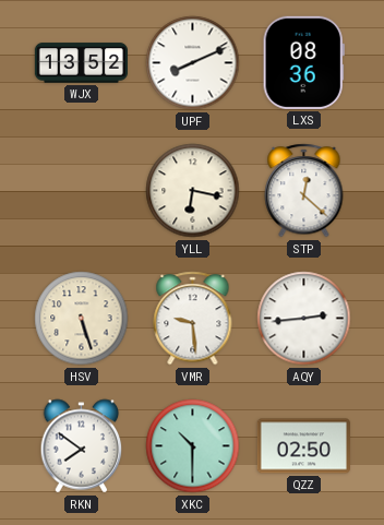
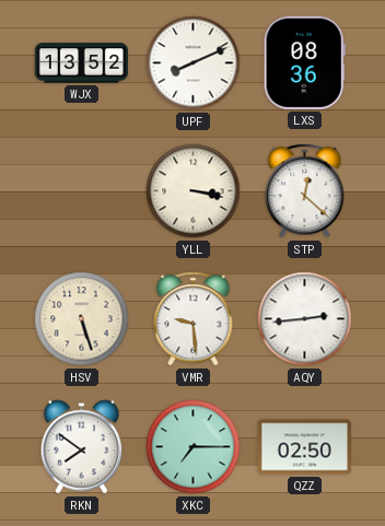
YLL: 6:17 -> 3:17 (194, 191)
XKC: 10:30 -> 7:15 (194, 447)
